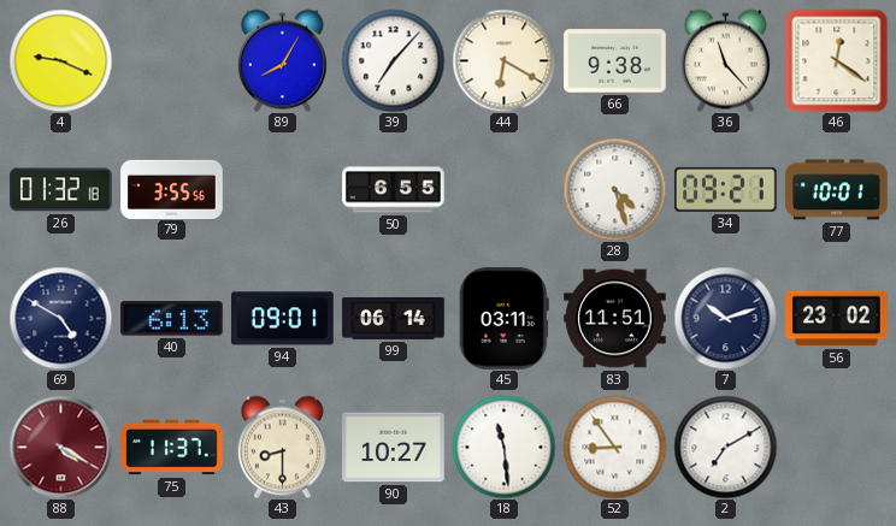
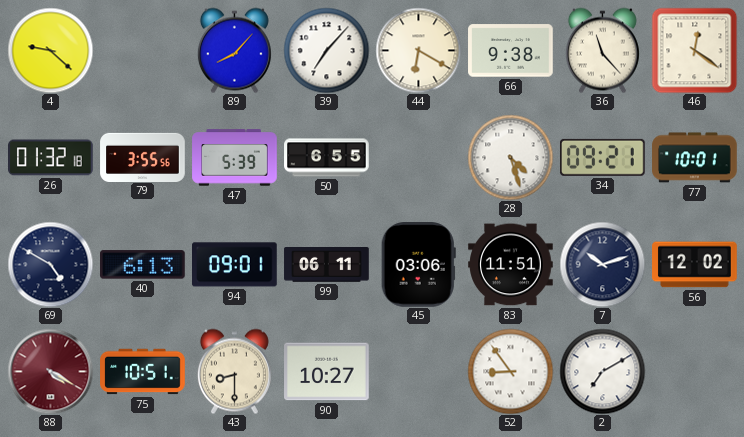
4: 9:19 -> 9:22 (50, 50)
89: 8:05 -> 8:07 (234, 50)
47: none -> 5:39 (235, 158)
99: 06:14 -> 06:11 (327, 265)
45: 03:11 -> 03:06 (418, 265)
56: 23:02 -> 12:02 (695, 265)
75: 11:37 -> 10:51 (143, 372)
18: 11:29 -> none (503, 447)
